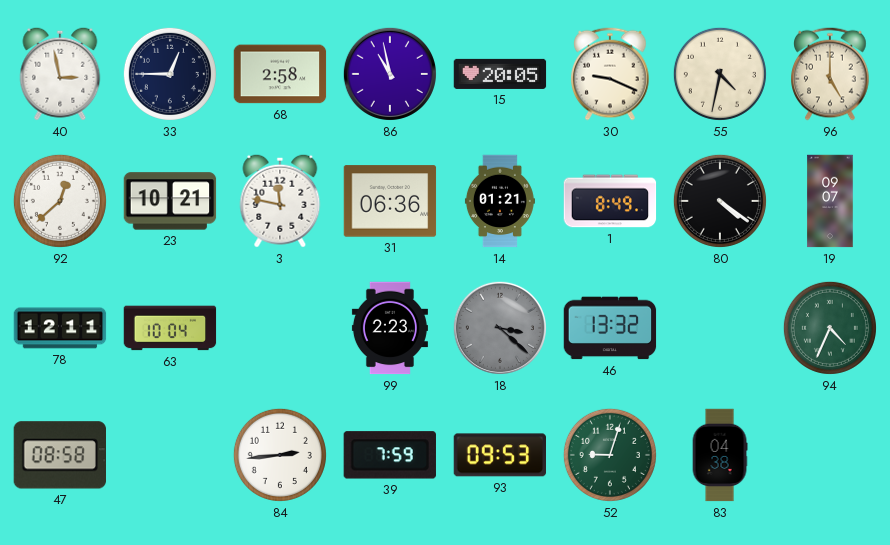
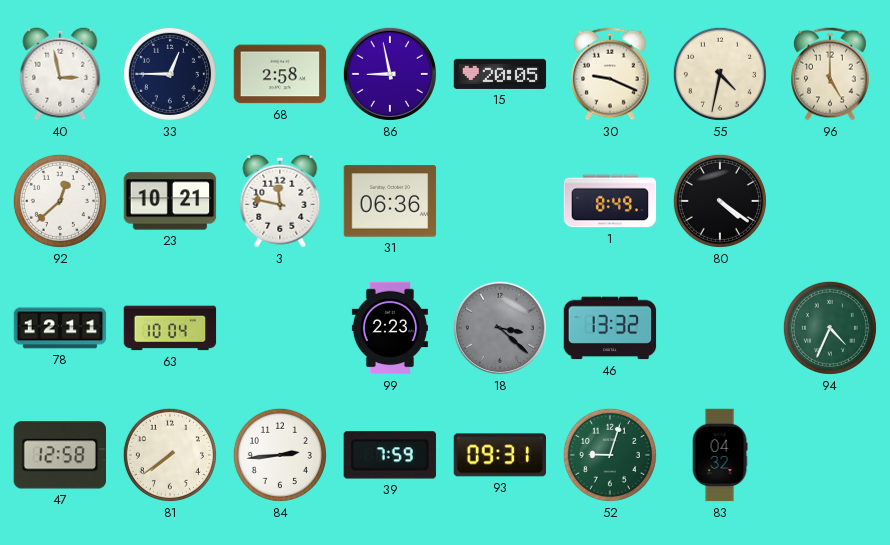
86: 10:58 -> 8:58 (390, 74)
14: 01:21 -> none (500, 201)
19: 09:07 -> none (830, 201)
47: 08:58 -> 12:58 (59, 455)
81: none -> 7:39 (170, 455)
93: 09:53 -> 09:31 (500, 455)
83: 04:38 -> 04:32 (720, 455)
